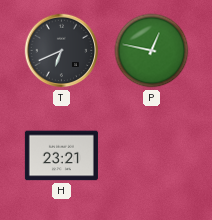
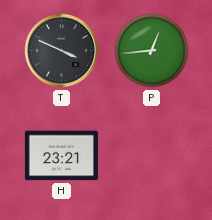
T: 6:41 -> 3:49 (62, 51)
P: 12:47 -> 12:44 (152, 51)
